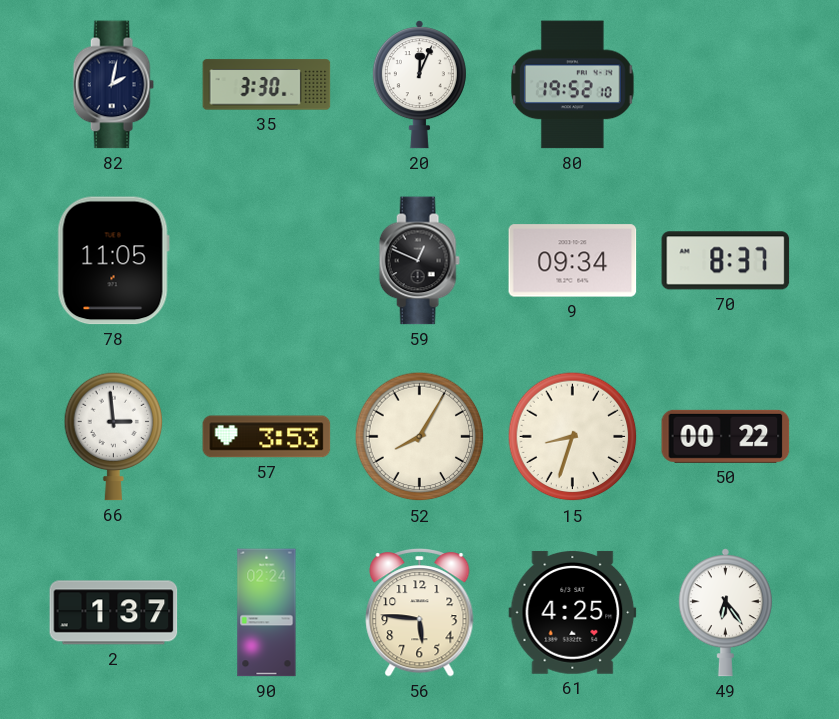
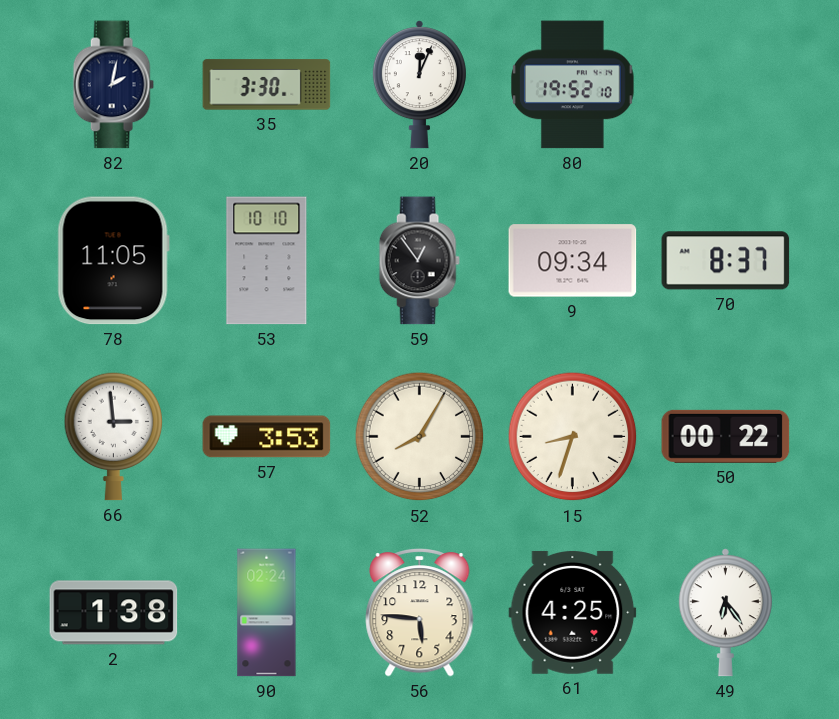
53: none -> 10:10 (267, 261)
59: 12:49 -> 12:54 (419, 261)
2: 1:37 -> 1:38 (114, 613)
